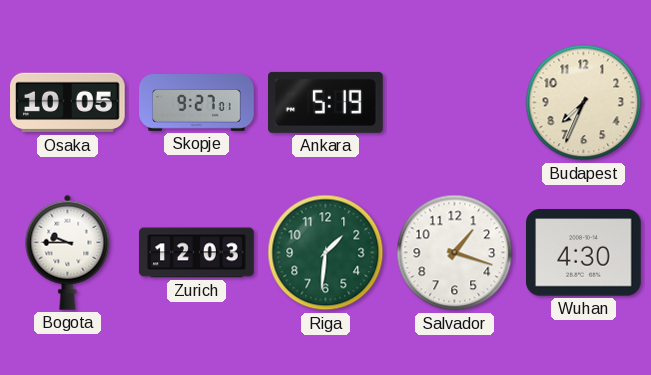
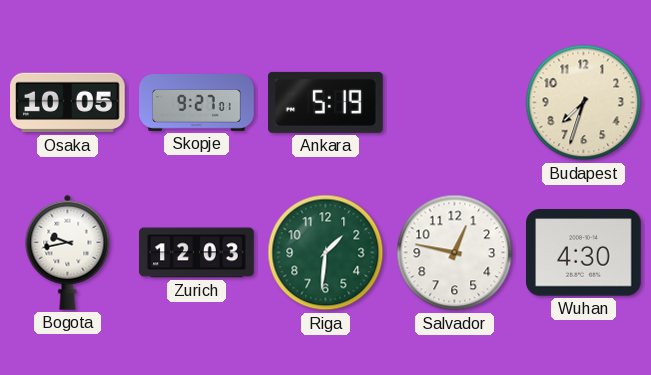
Budapest: 7:34 -> 7:33 (584, 103)
Bogota: 9:45 -> 9:43 (68, 252)
Salvador: 1:18 -> 12:47 (455, 253)
